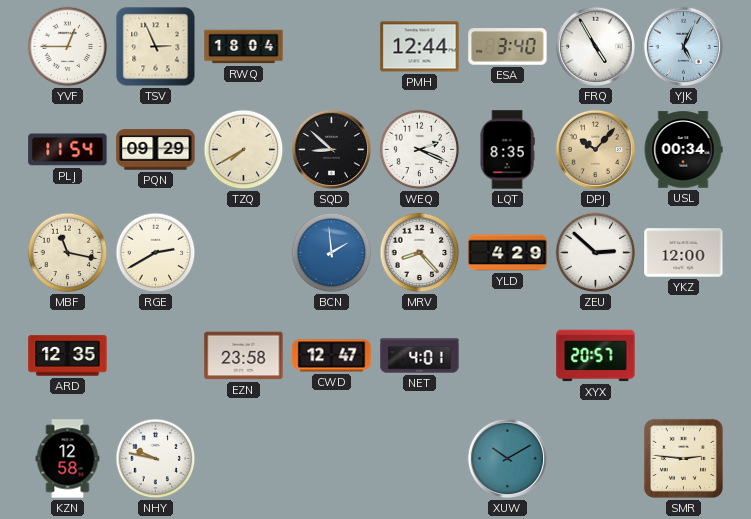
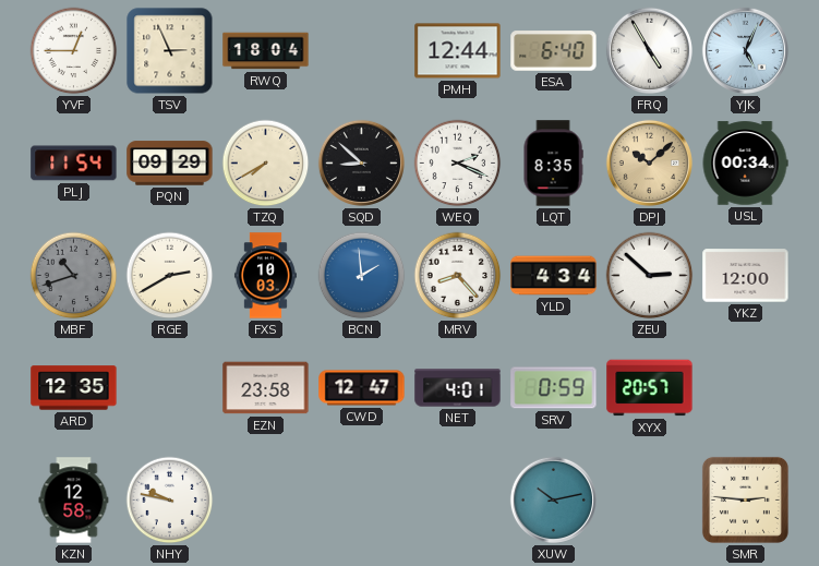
ESA: 3:40 -> 6:40 (554, 51)
DPJ: 10:07 -> 10:08 (649, 162)
MBF: 11:17 -> 10:42 (74, 276)
MBF dial: cream -> grey (74, 276)
FXS: none -> 10:03 (265, 276)
YLD: 4:29 -> 4:34 (554, 276)
SRV: none -> 0:59 (554, 388)
XUW: 10:10 -> 10:13 (553, 499)
